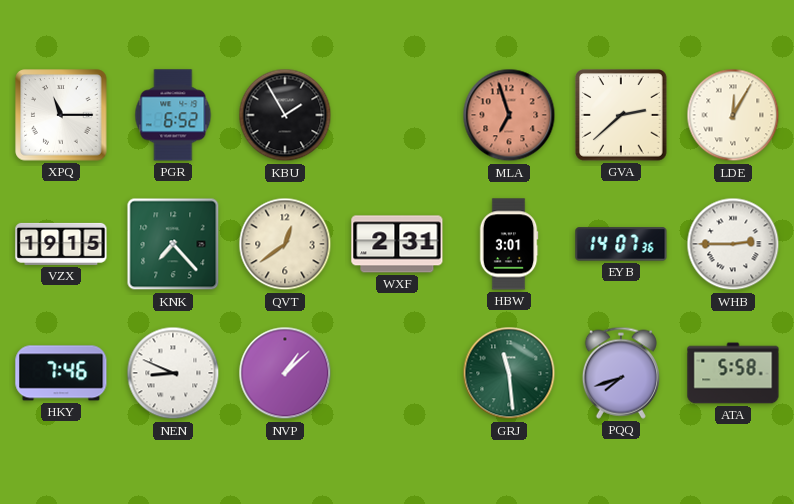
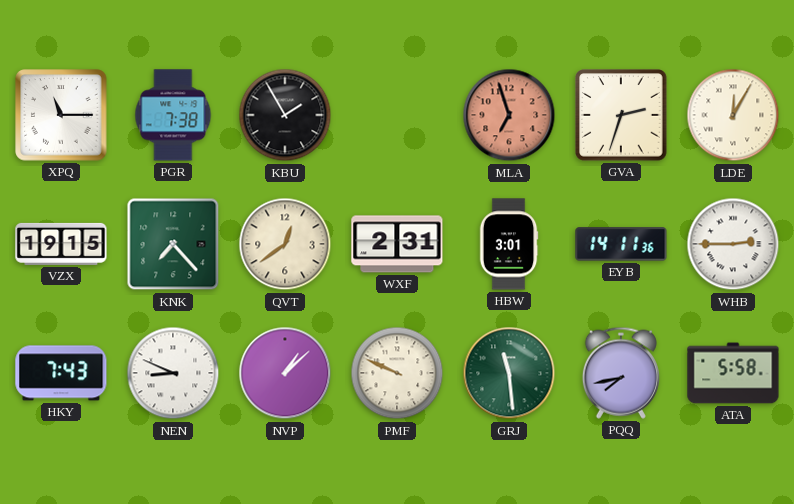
PGR: 6:52 -> 7:38 (173, 115)
GVA: 2:38 -> 2:33 (621, 115)
EYB: 14:07 -> 14:11 (621, 244)
HKY: 7:46 -> 7:43 (61, 373)
PMF: none -> 9:49 (397, 373)
PQQ: 7:42 -> 7:43 (621, 373)
